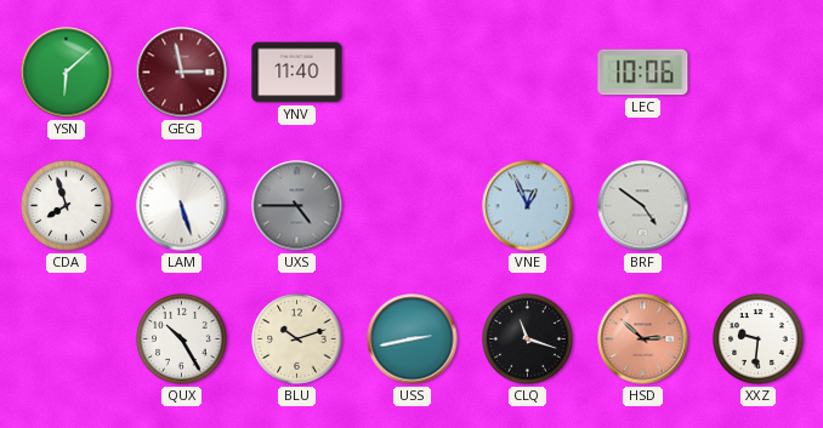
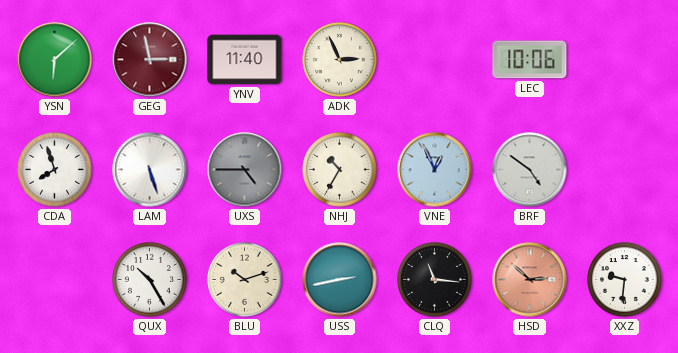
ADK: none -> 2:56 (340, 60)
NHJ: none -> 10:35 (340, 170)
CLQ: 11:18 -> 11:16 (435, 280)
